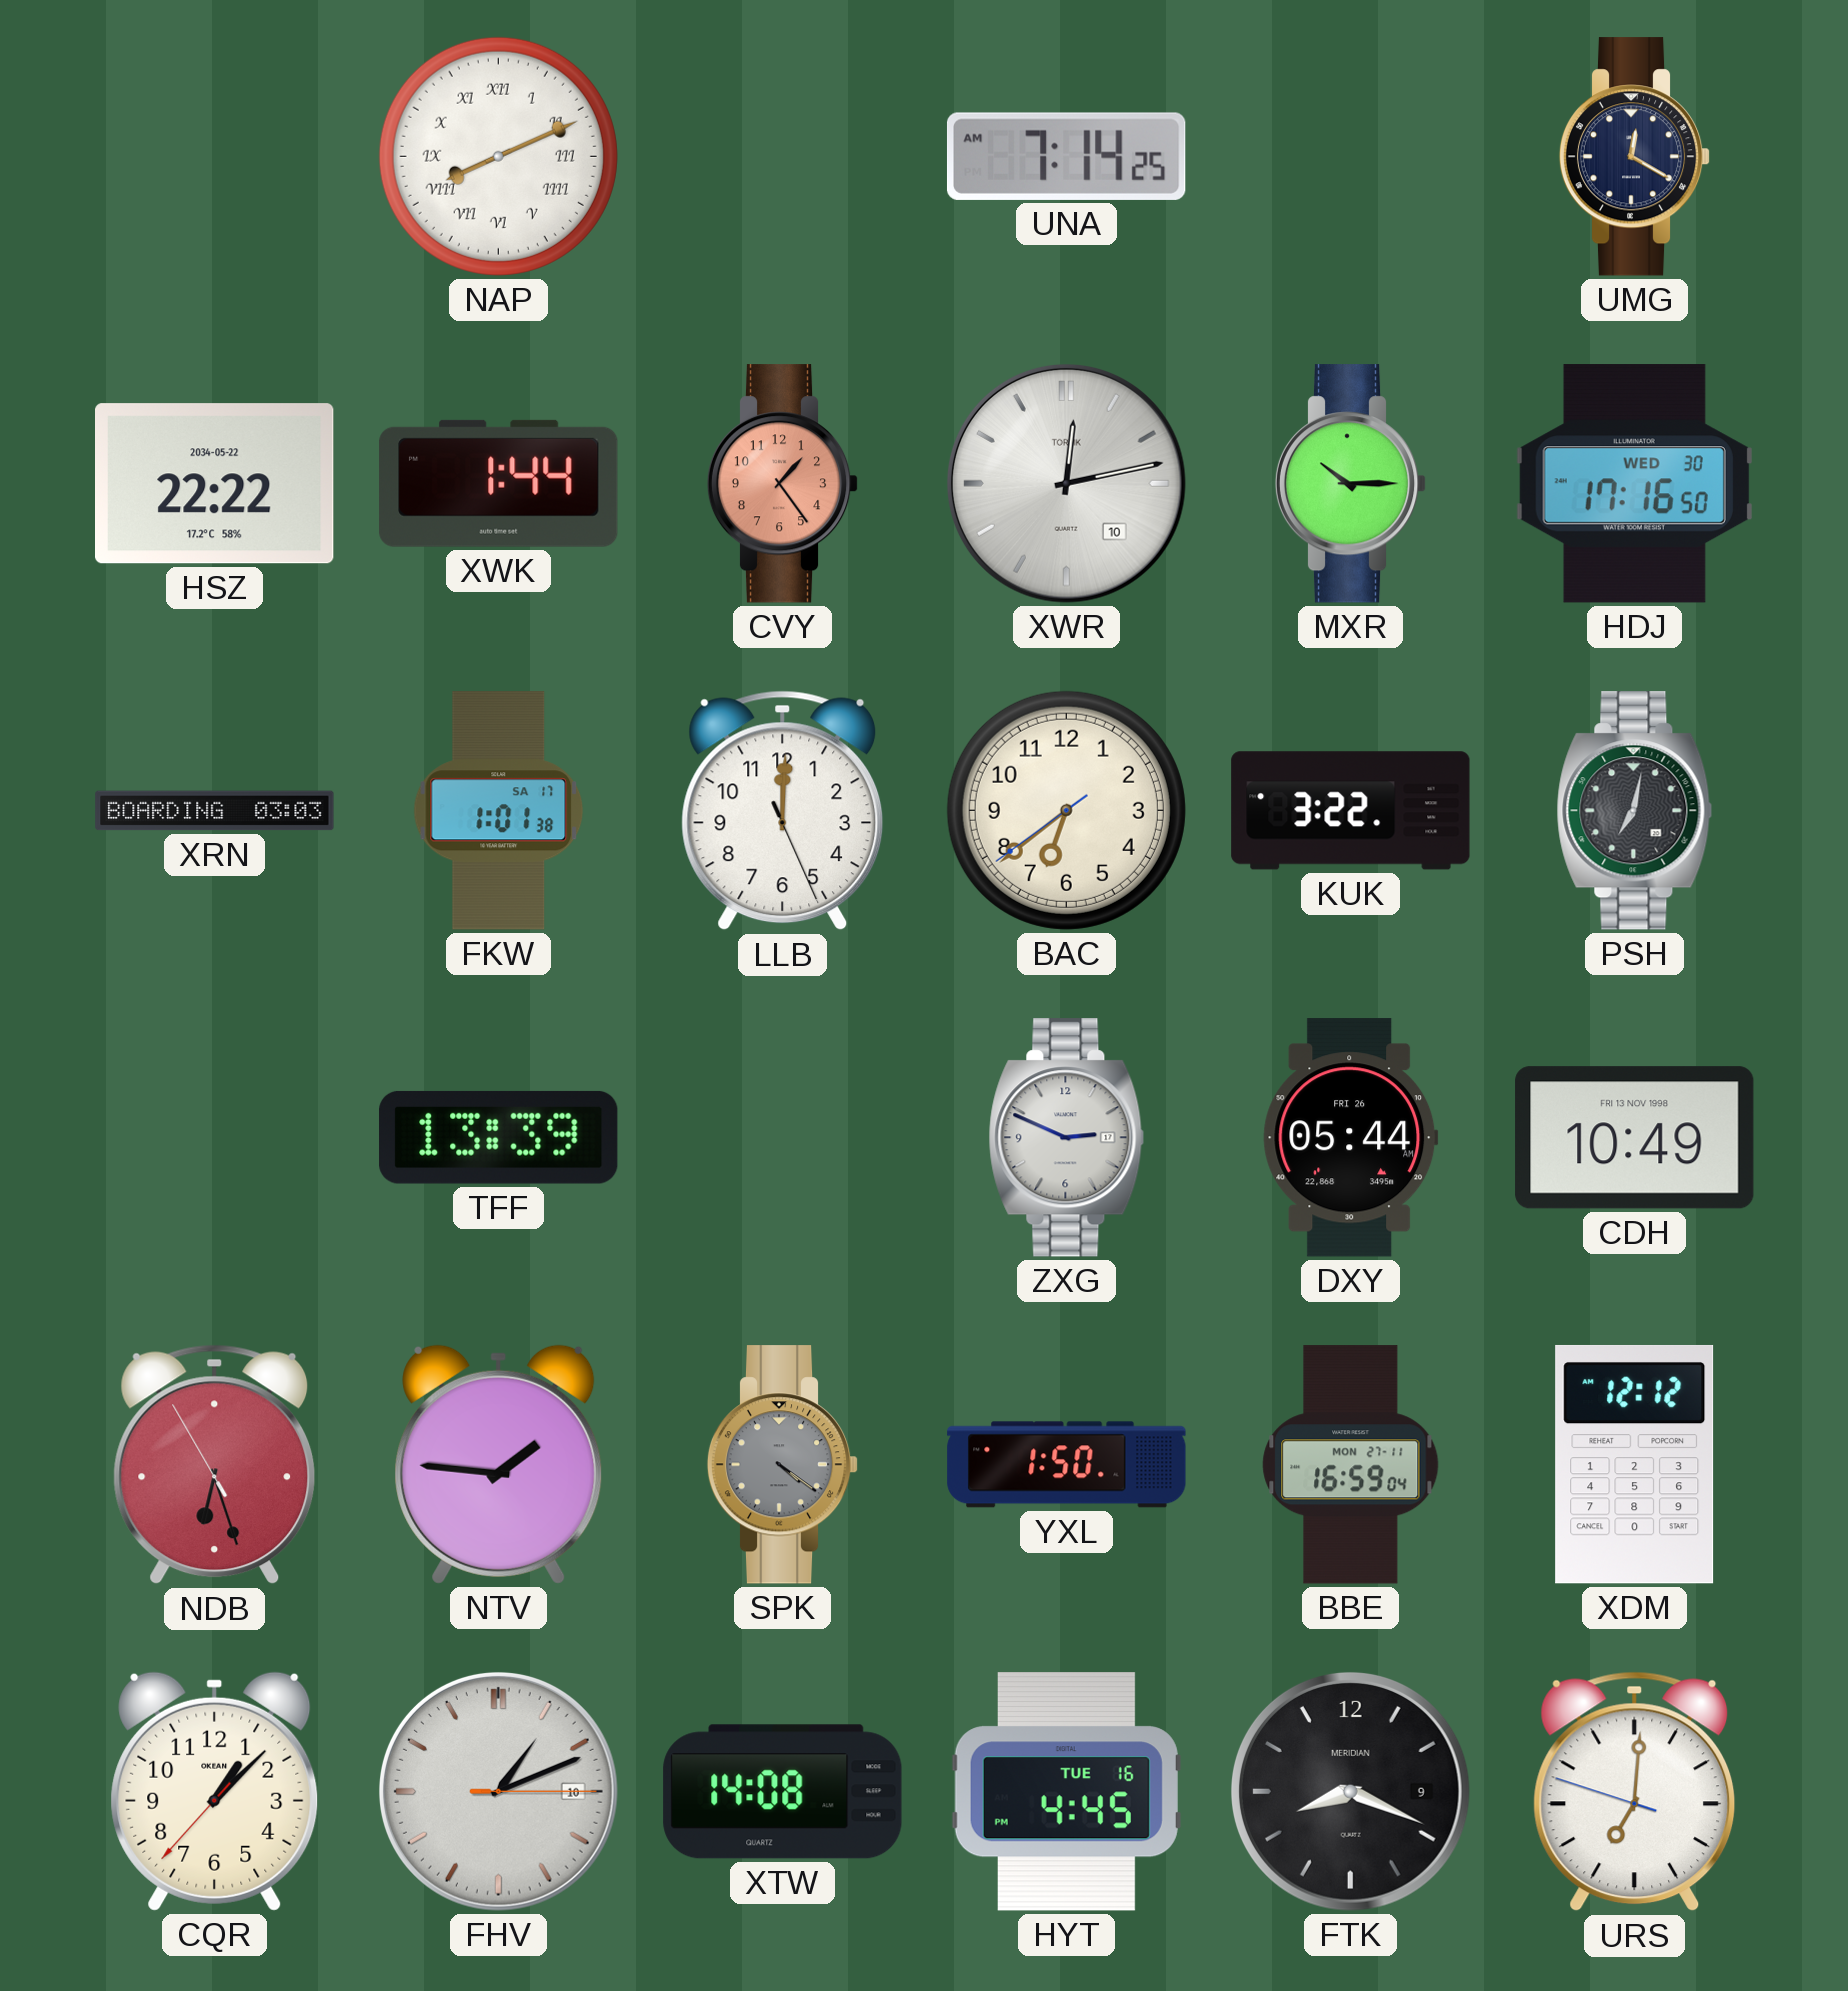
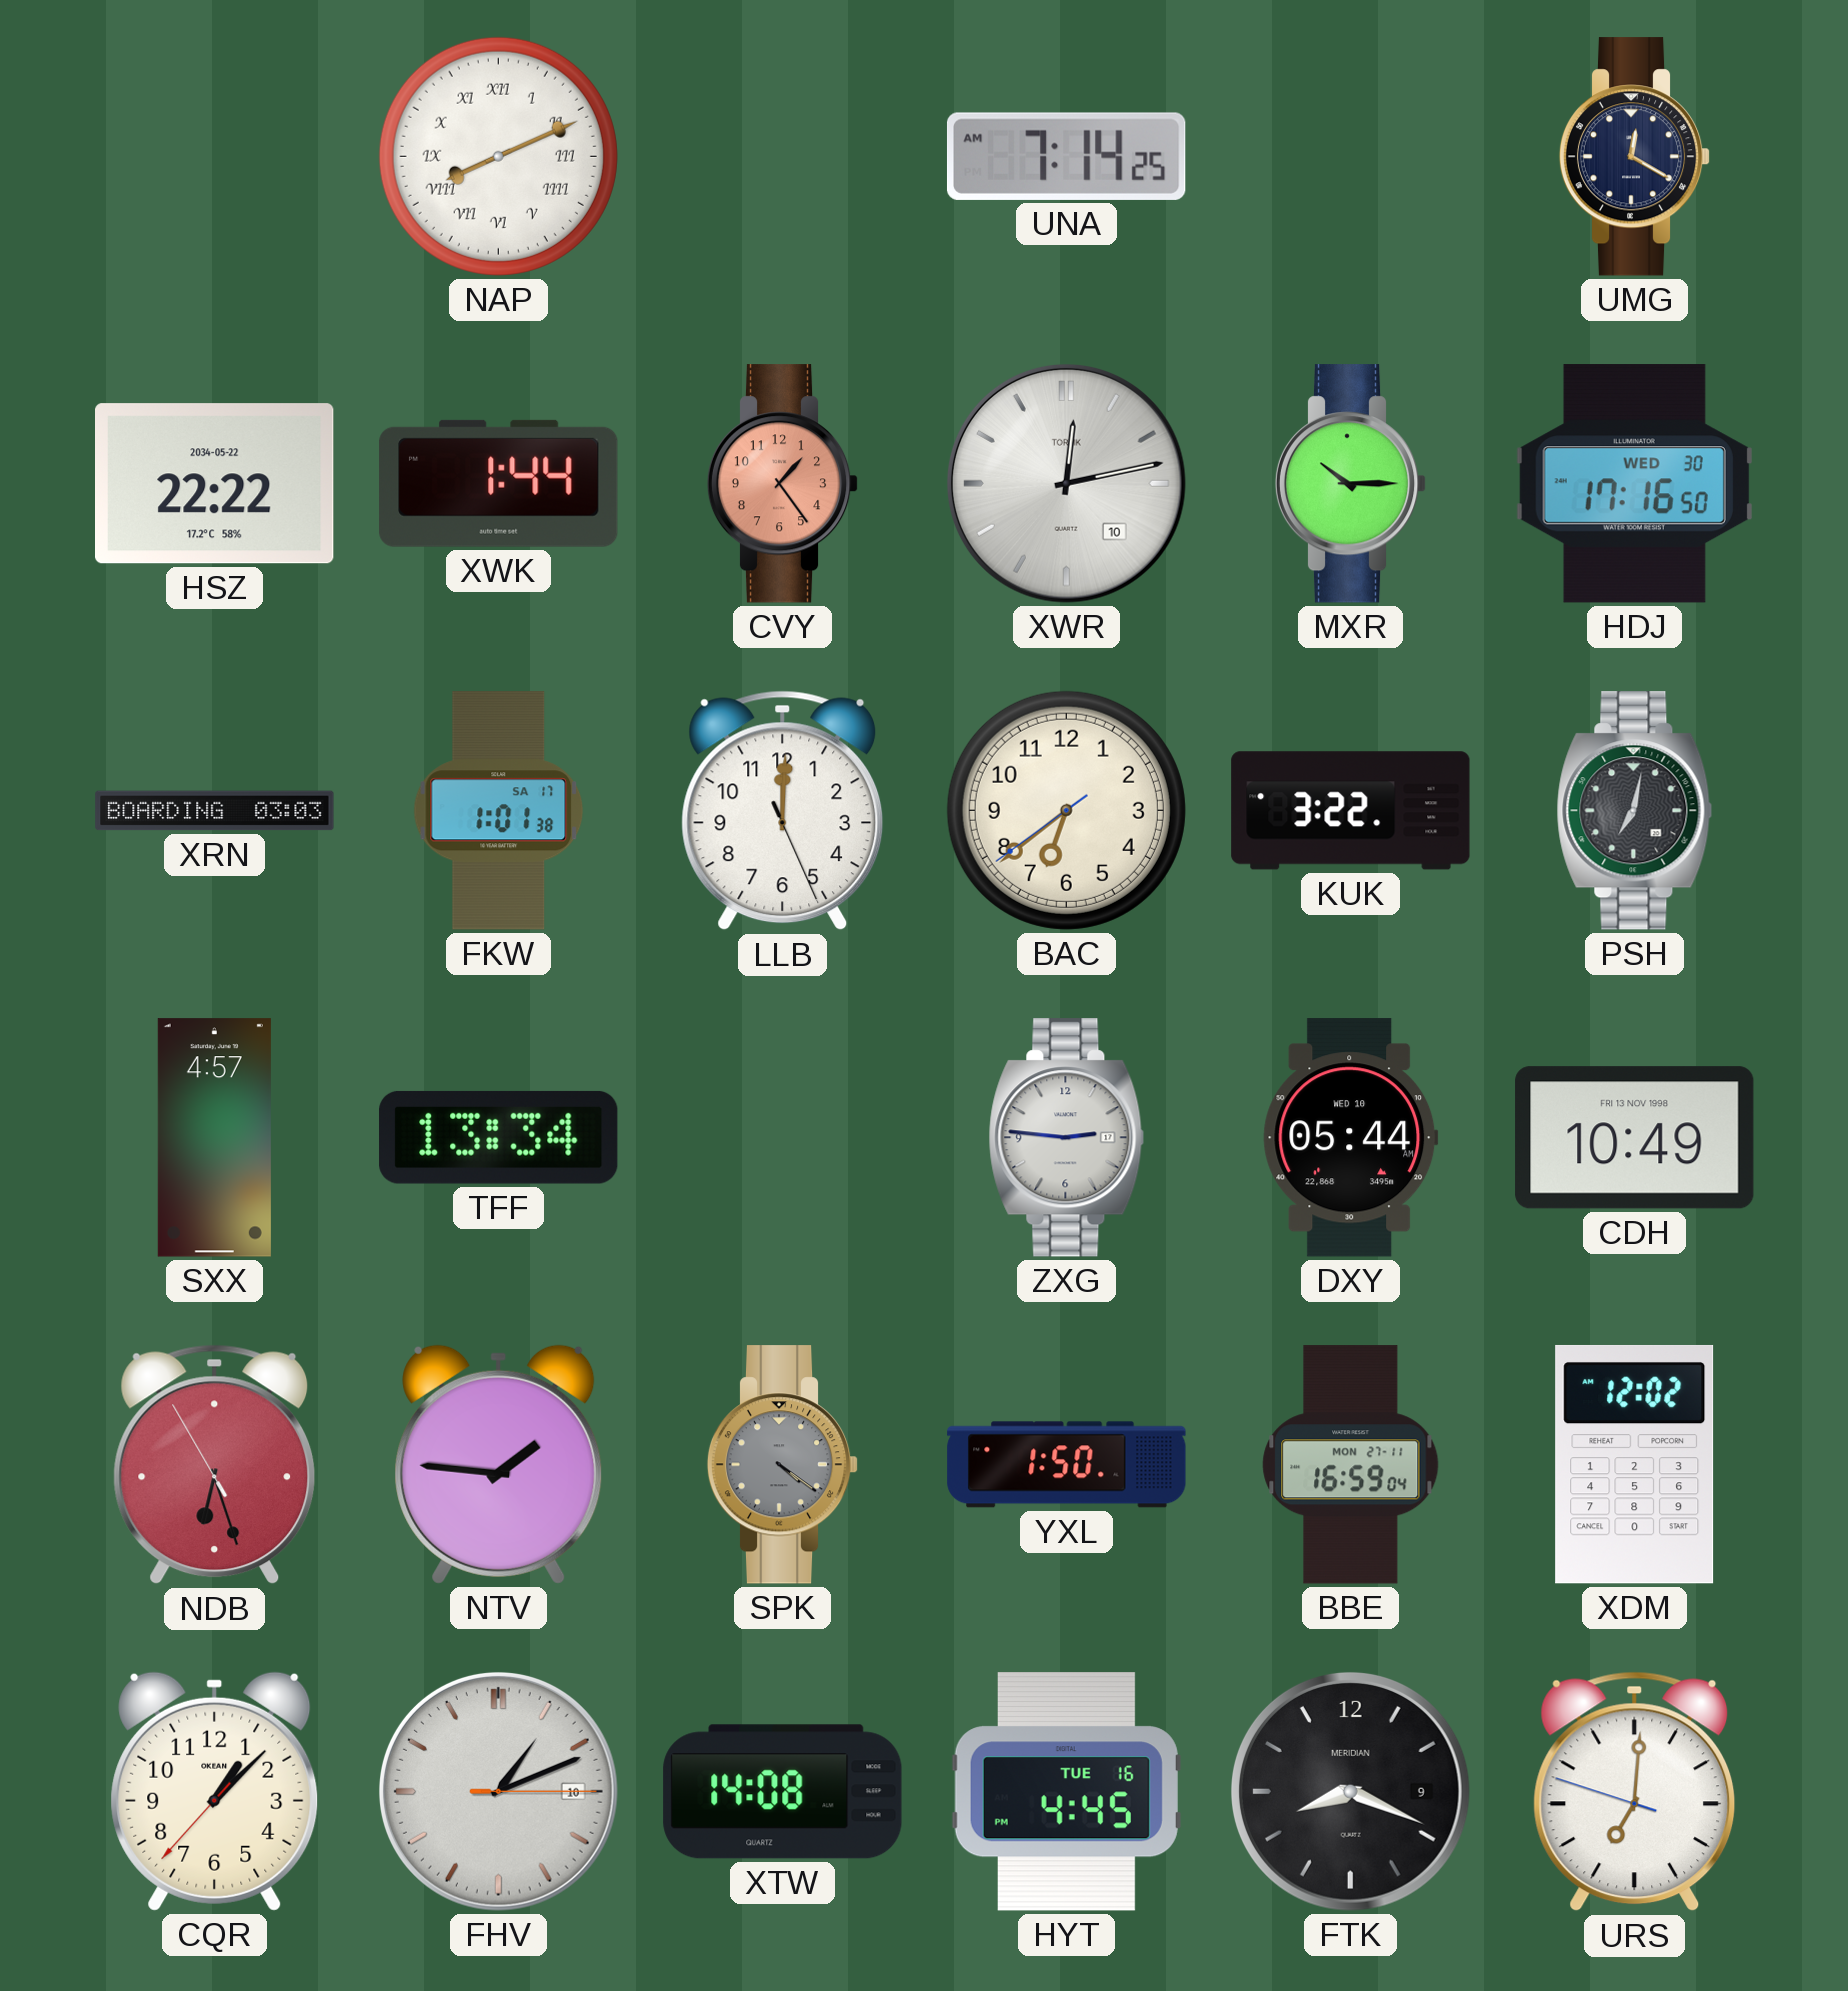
SXX: none -> 4:57 (214, 1138)
TFF: 13:39 -> 13:34 (499, 1137)
ZXG: 2:49 -> 2:46 (1067, 1138)
DXY date: FRI 26 -> WED 10 (1351, 1138)
XDM: 12:12 -> 12:02 (1635, 1464)
